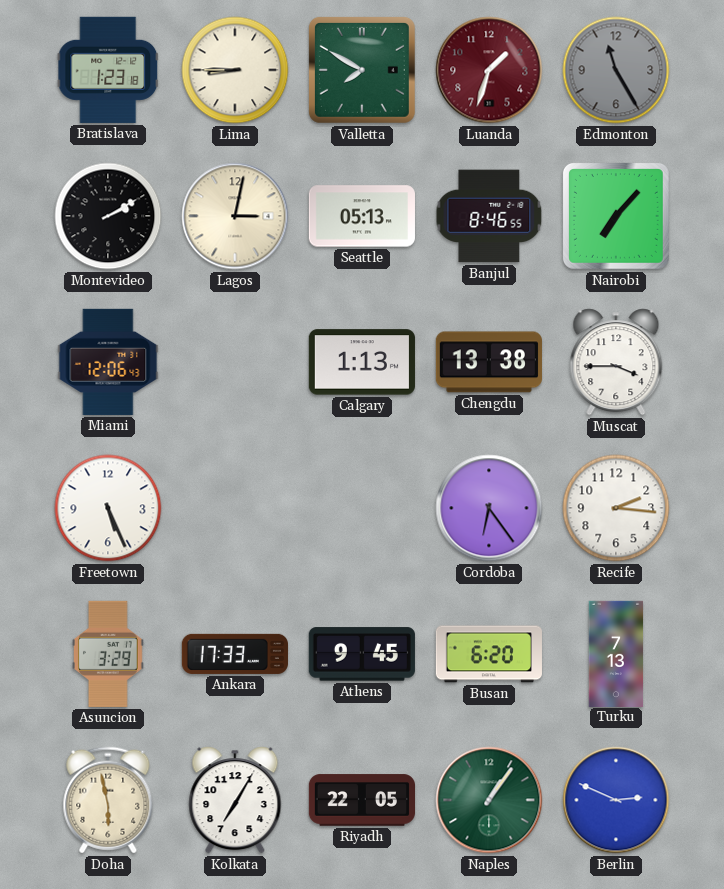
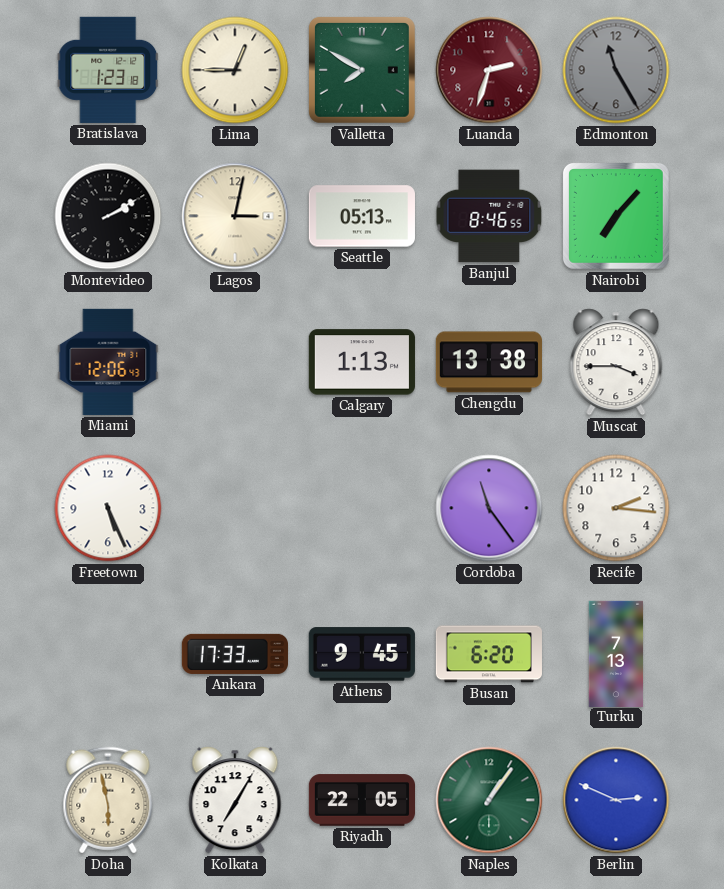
Lima: 8:45 -> 12:45 (235, 70)
Luanda: 1:33 -> 2:33 (489, 70)
Cordoba: 6:24 -> 11:24 (489, 508)
Asuncion: 3:29 -> none (109, 654)
